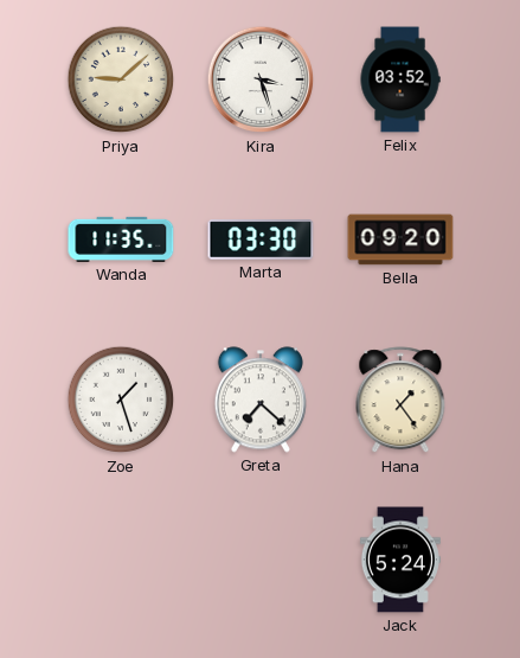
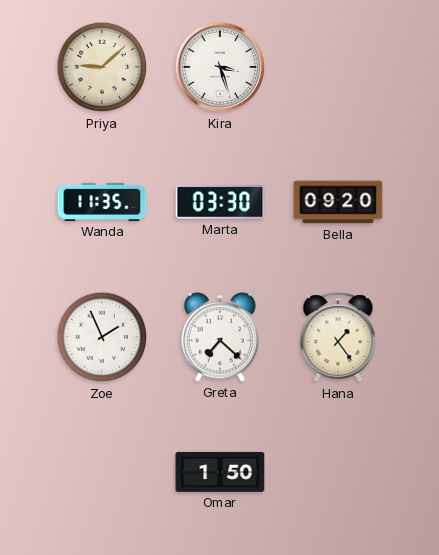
Felix: 03:52 -> none (400, 79)
Zoe: 1:27 -> 1:56 (102, 337)
Omar: none -> 1:50 (220, 472)
Jack: 5:24 -> none (400, 560)
